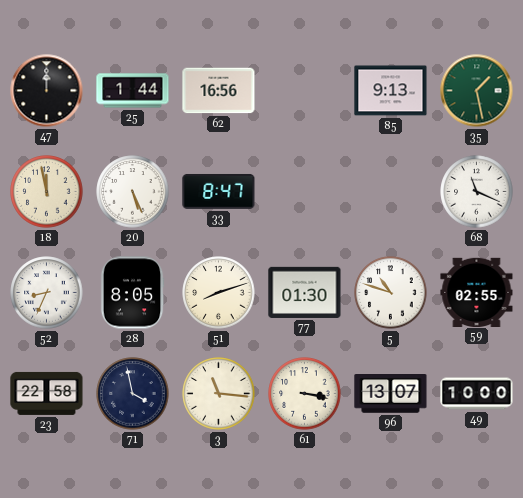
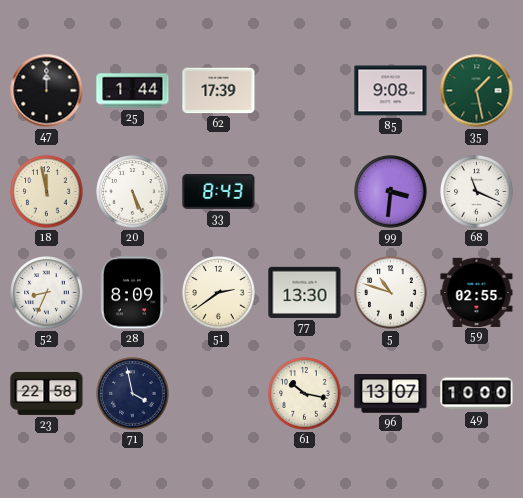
62: 16:56 -> 17:39 (219, 91)
85: 9:13 -> 9:08 (391, 91)
33: 8:47 -> 8:43 (219, 191)
99: none -> 3:31 (391, 192)
28: 8:05 -> 8:09 (132, 293)
51: 8:12 -> 2:39 (219, 293)
77: 01:30 -> 13:30 (305, 292)
3: 11:16 -> none (219, 394)
61: 3:17 -> 10:17 (305, 394)
